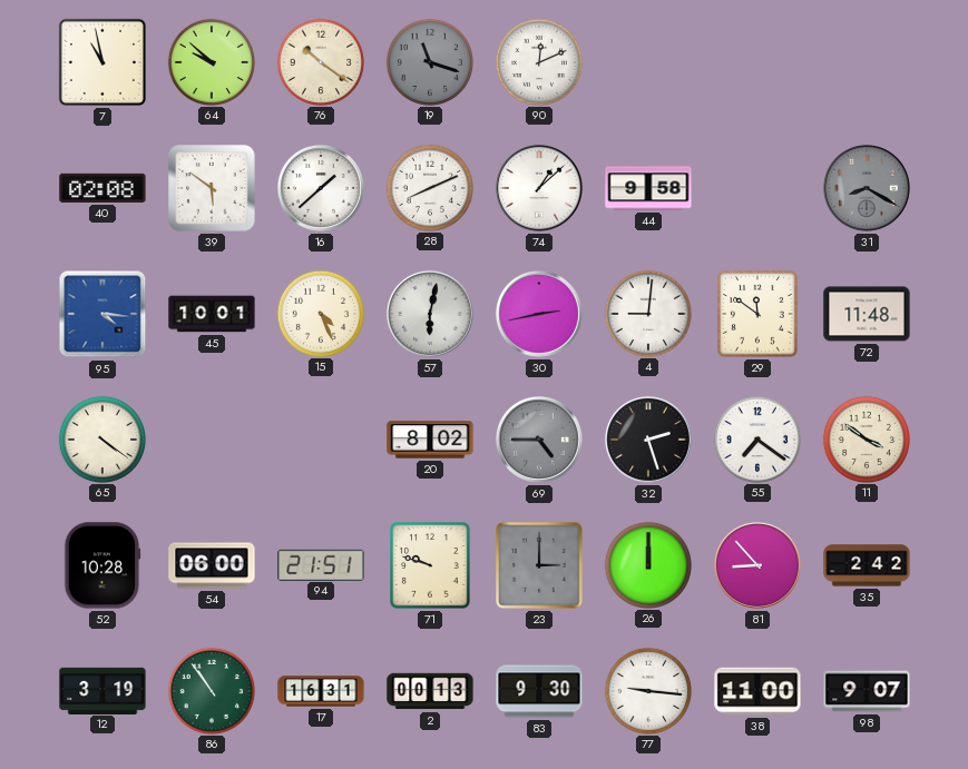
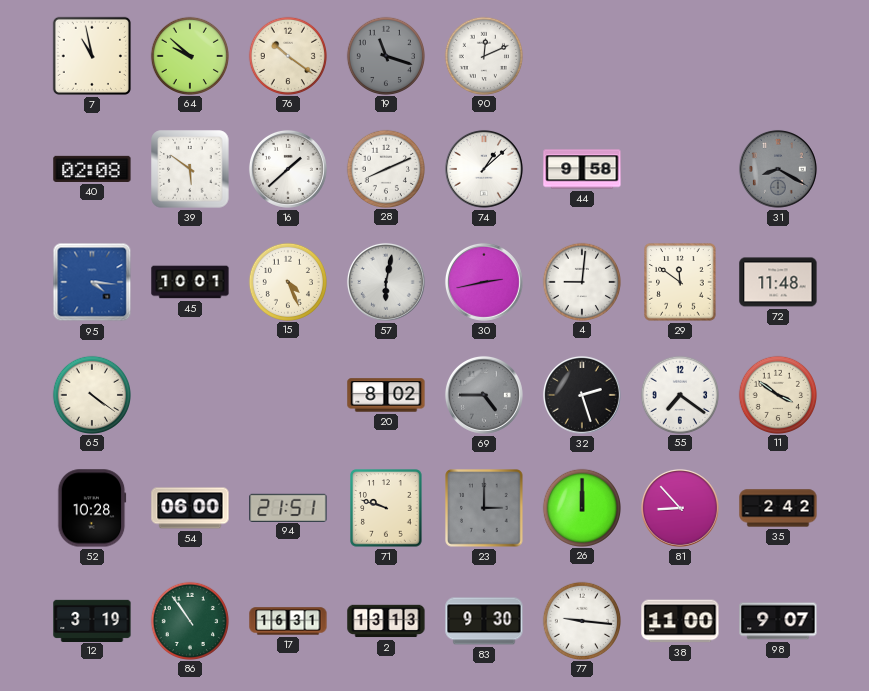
2: 00:13 -> 13:13 (386, 621)
